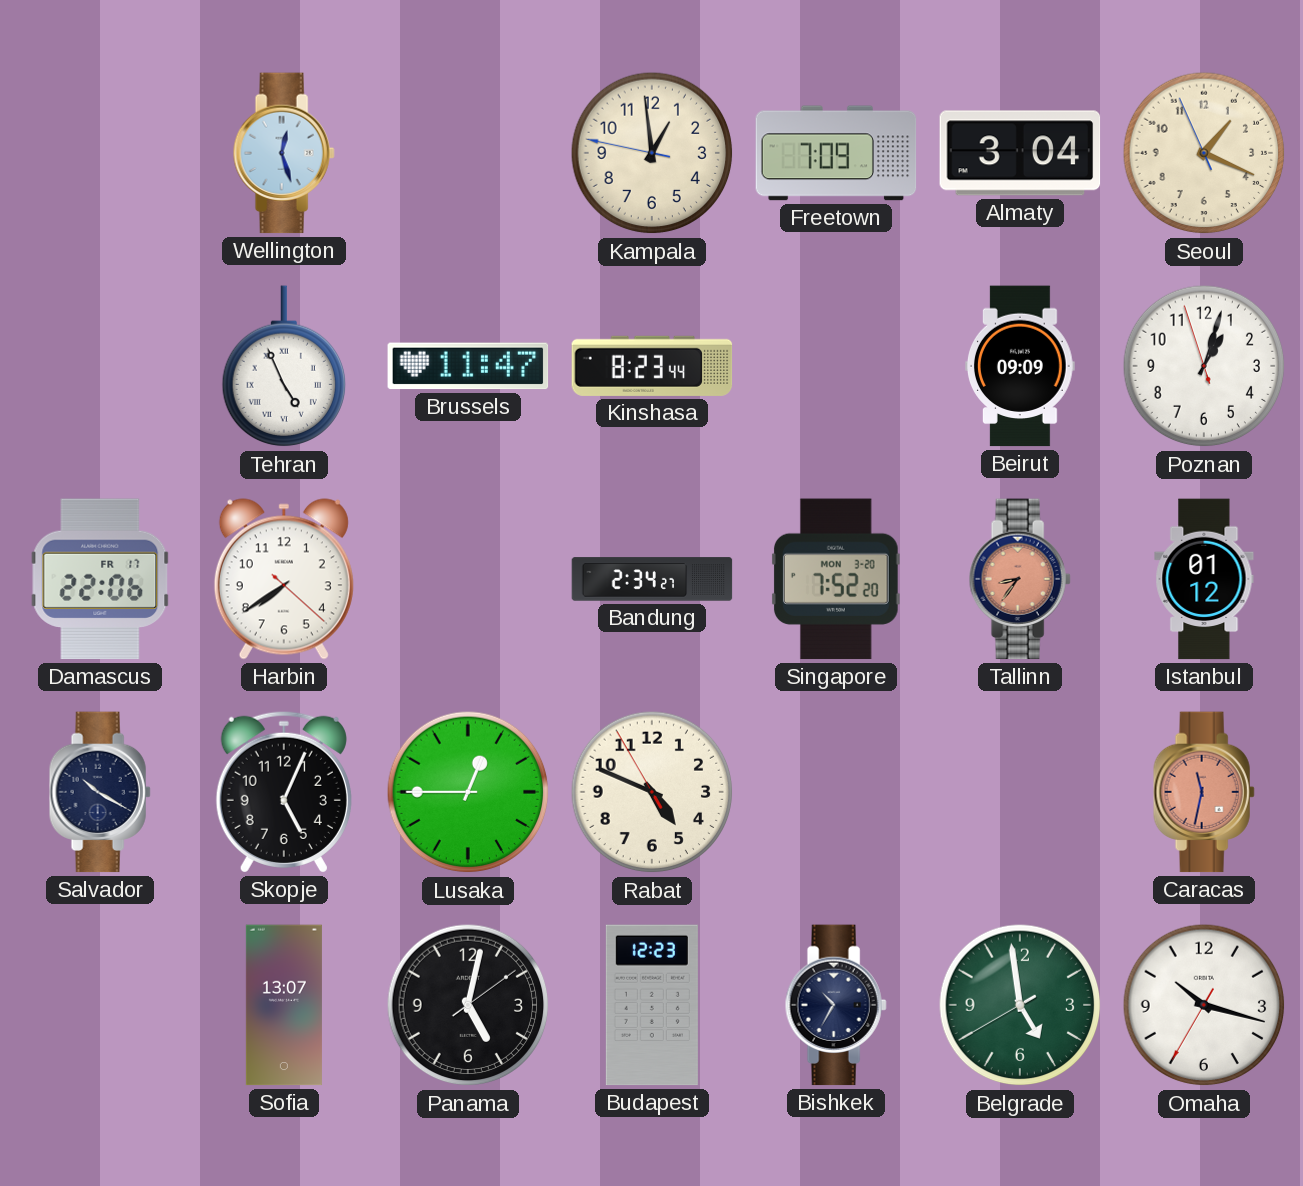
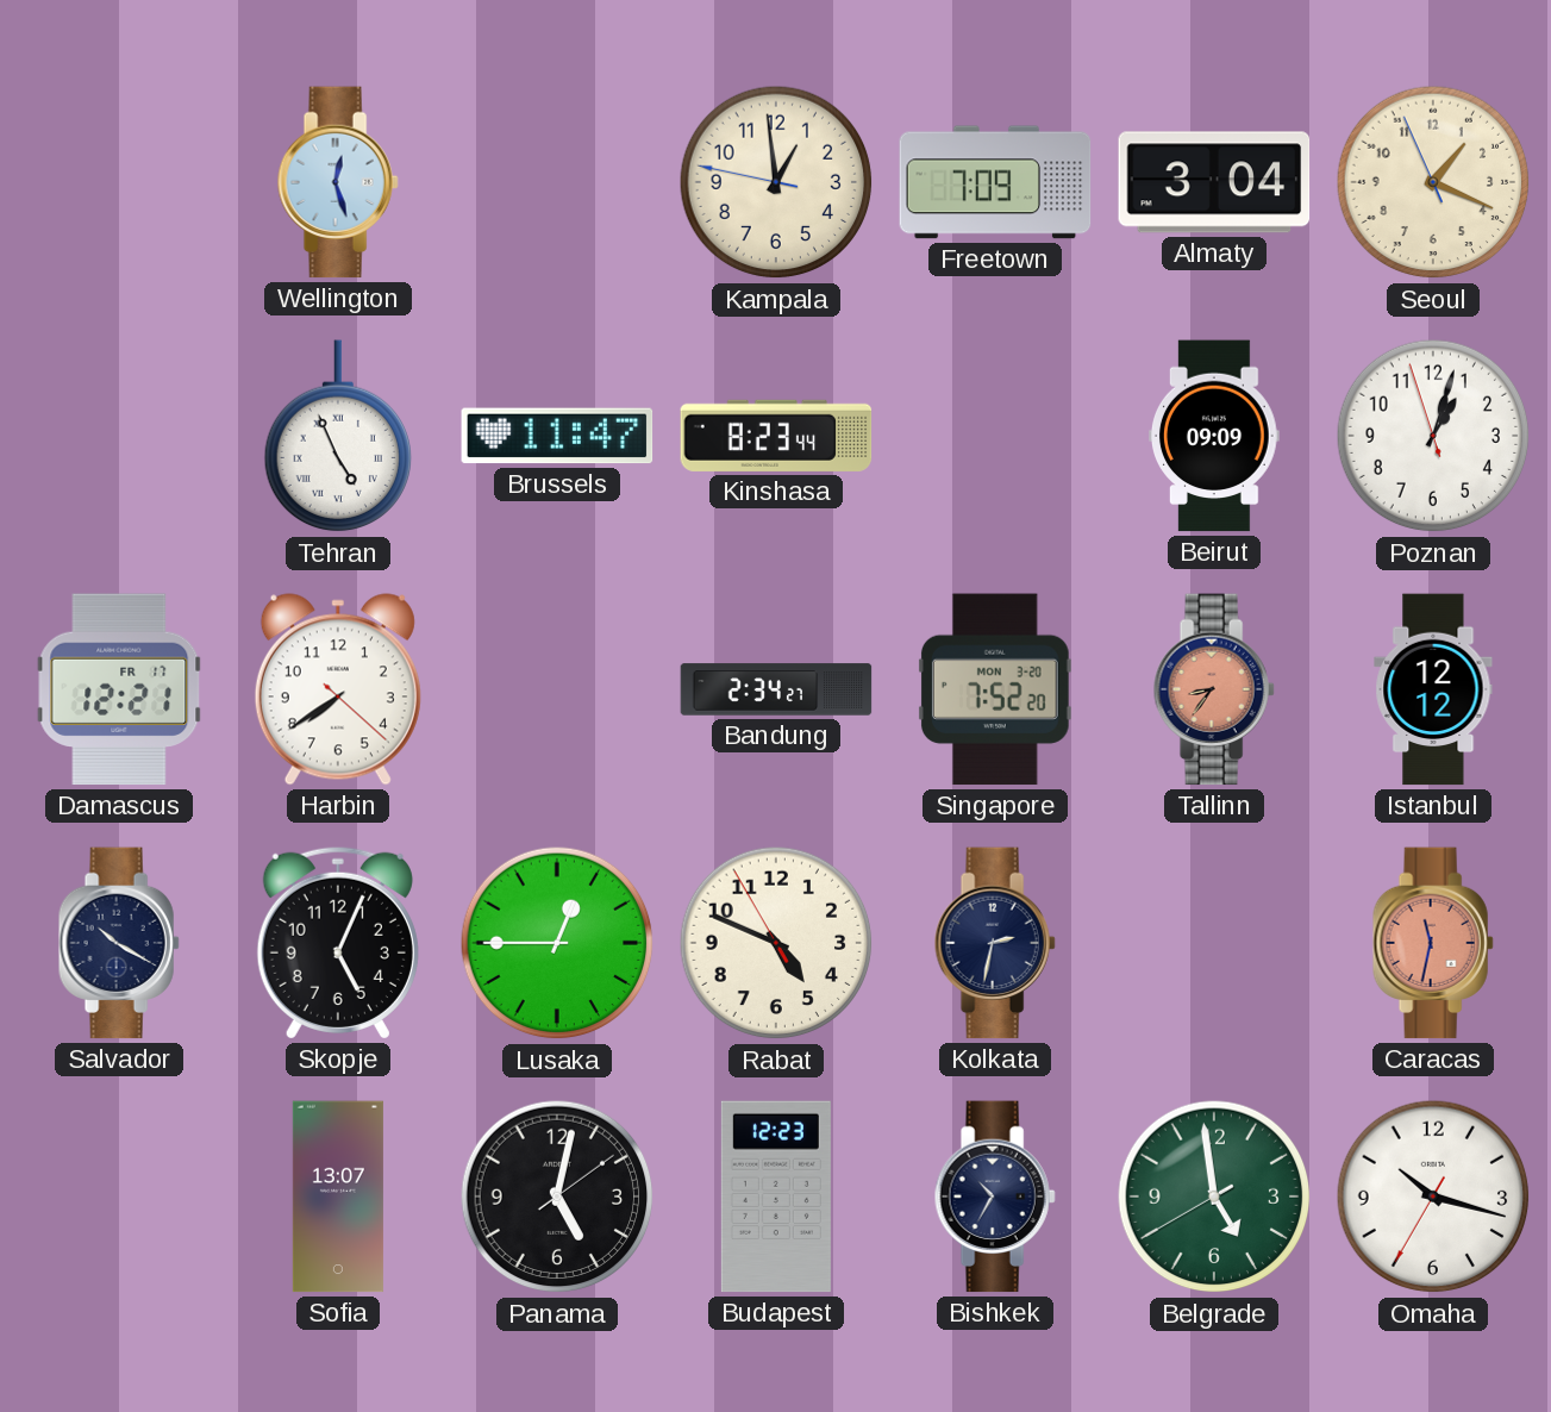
Damascus: 22:06 -> 12:21 (119, 689)
Istanbul: 01:12 -> 12:12 (1433, 689)
Kolkata: none -> 2:32 (995, 943)
